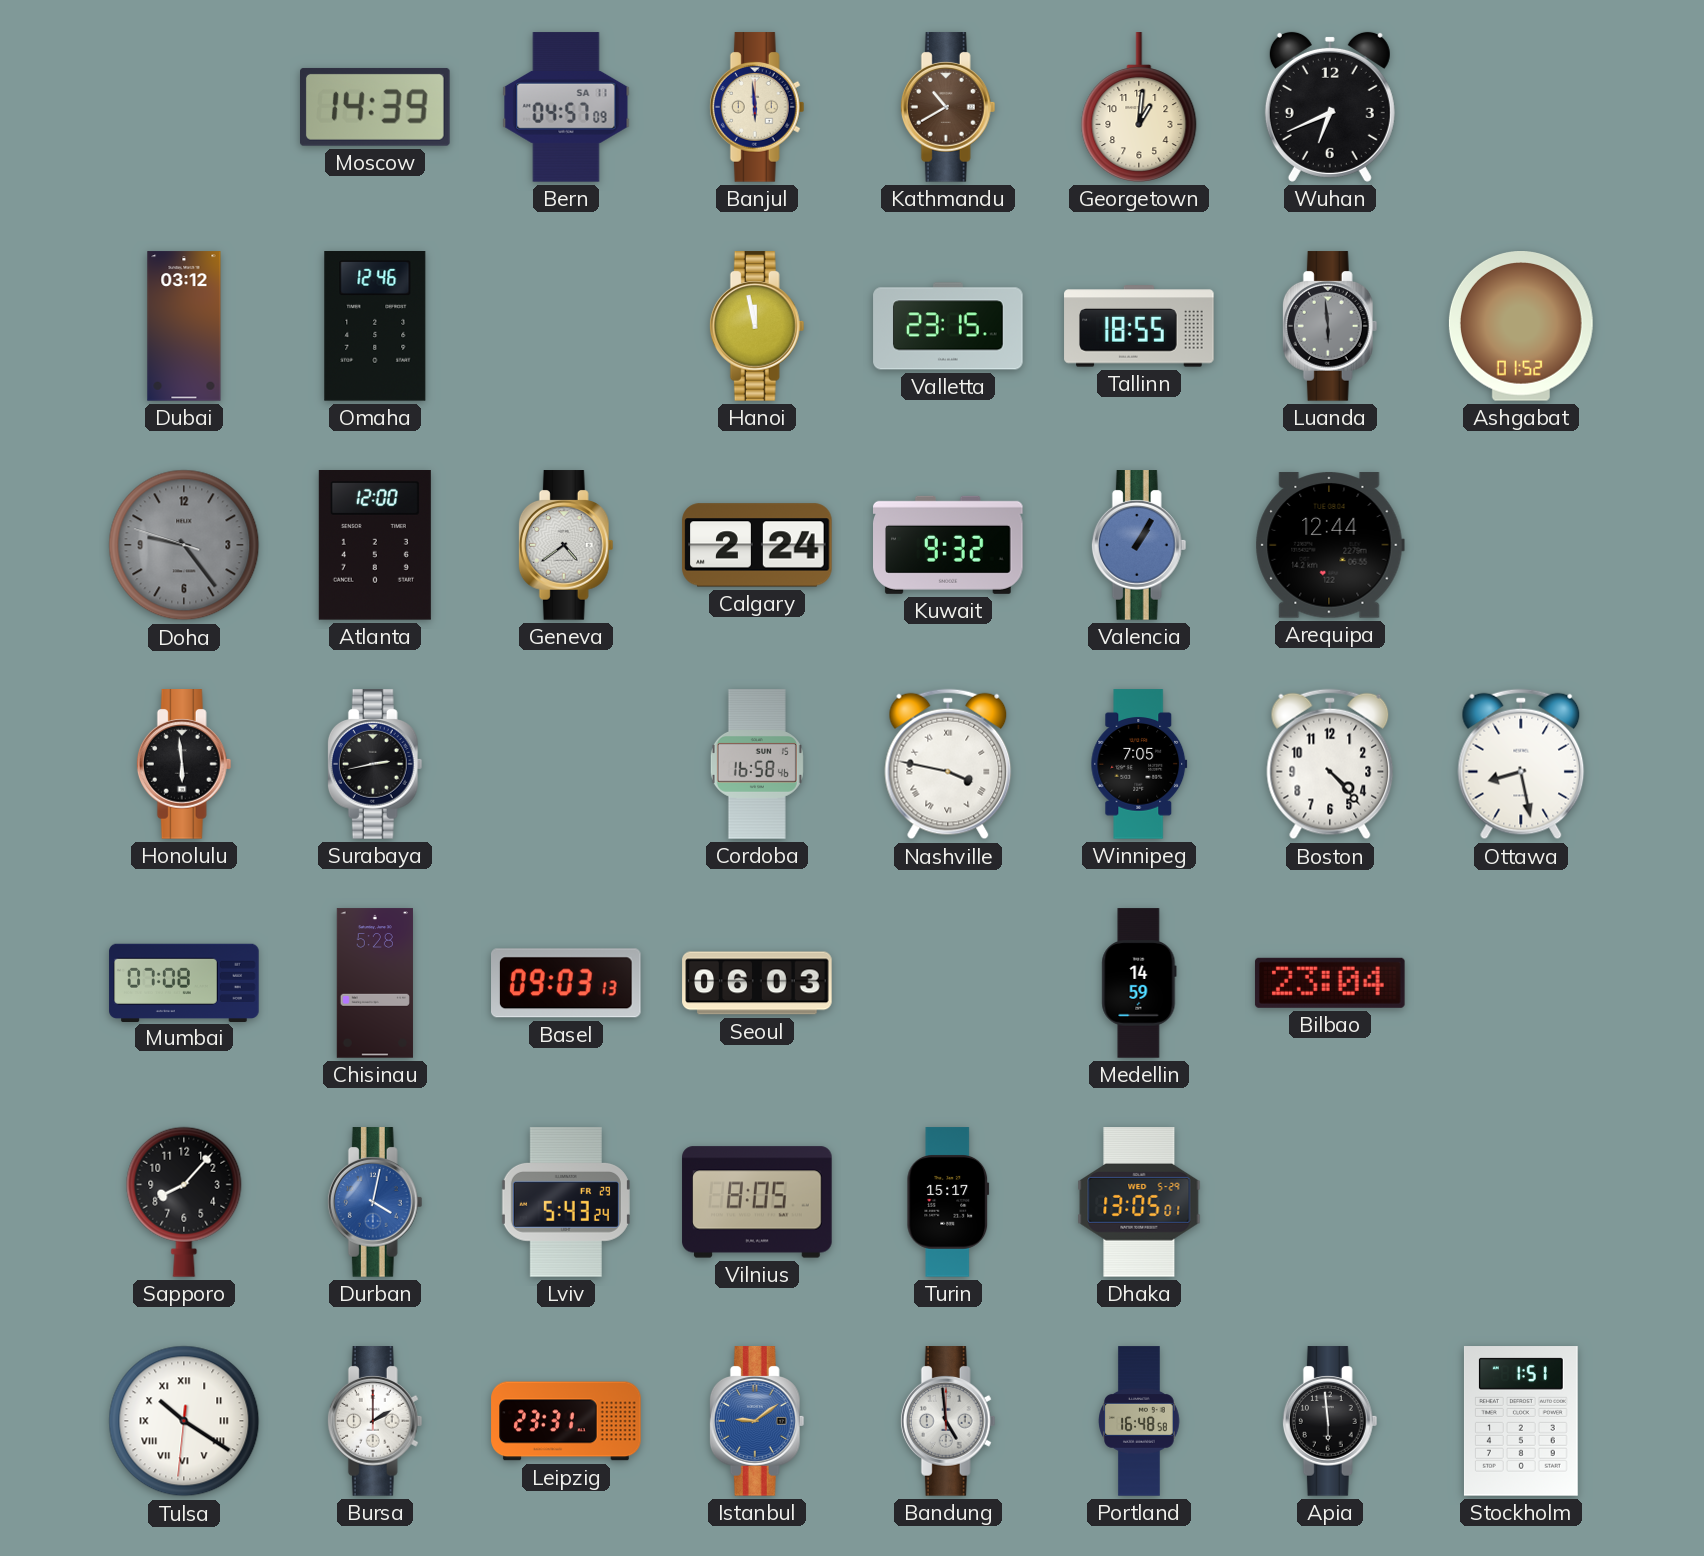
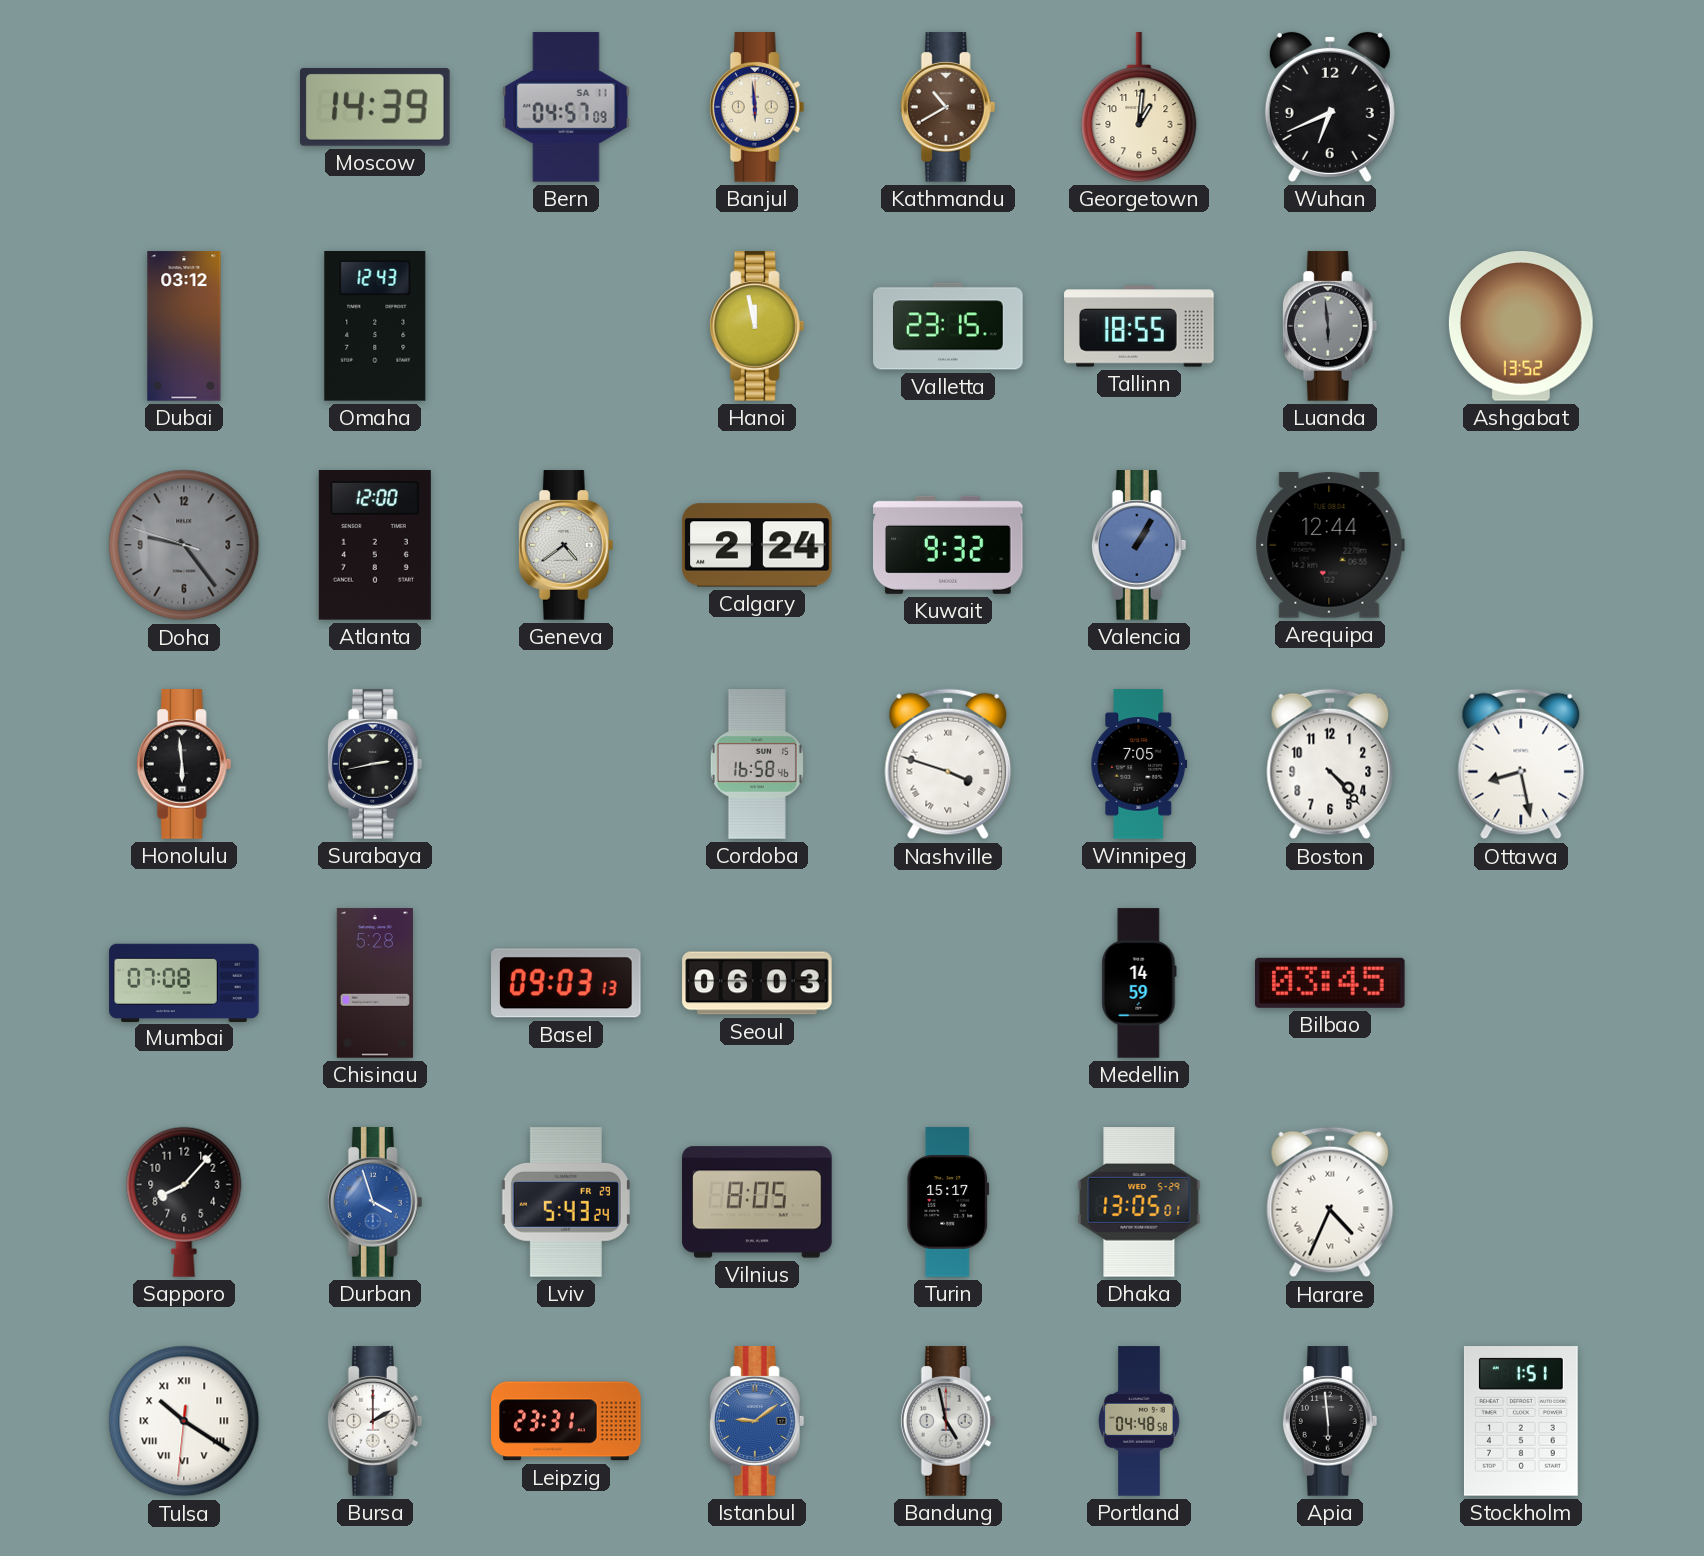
Omaha: 12:46 -> 12:43 (375, 327)
Ashgabat: 01:52 -> 13:52 (1521, 327)
Nashville: 3:47 -> 3:48 (948, 764)
Bilbao: 23:04 -> 03:45 (1330, 983)
Durban: 4:02 -> 3:57 (375, 1202)
Harare: none -> 4:34 (1330, 1202)
Bandung: 4:59 -> 4:58 (948, 1421)
Portland: 16:48 -> 04:48 (1139, 1421)
